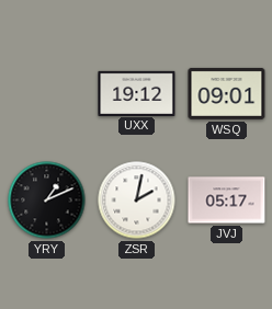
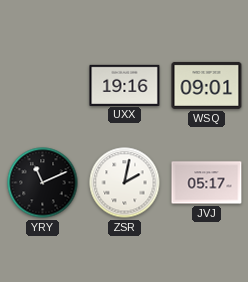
UXX: 19:12 -> 19:16 (125, 85)
YRY: 1:11 -> 11:11 (43, 183)
